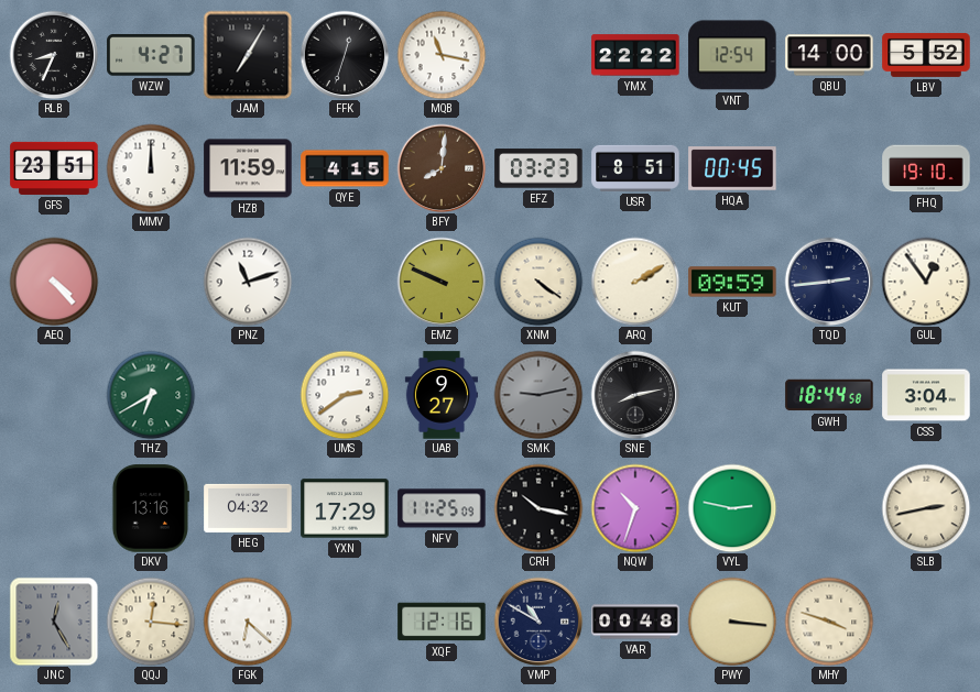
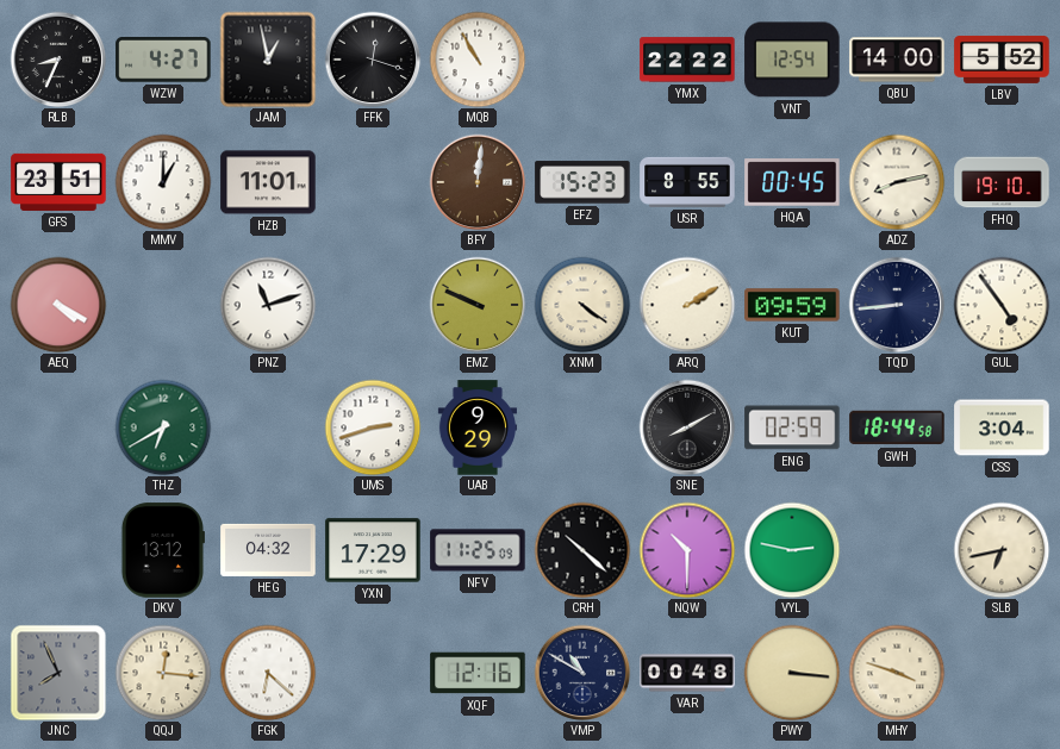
JAM: 7:05 -> 12:58 (268, 60)
FFK: 12:33 -> 12:18 (373, 60)
MQB: 11:17 -> 10:55 (478, 60)
MMV: 12:00 -> 1:00 (163, 182)
HZB: 11:59 -> 11:01 (268, 182)
QYE: 4:15 -> none (345, 168)
BFY: 8:01 -> 12:01 (478, 182)
EFZ: 03:23 -> 15:23 (582, 182)
USR: 8:51 -> 8:55 (687, 182)
ADZ: none -> 8:13 (897, 182)
AEQ: 4:23 -> 4:20 (58, 305)
TQD: 2:44 -> 8:44 (897, 305)
GUL: 12:54 -> 4:54 (1002, 305)
UMS: 2:39 -> 2:42 (373, 427)
UAB: 9:27 -> 9:29 (476, 427)
SMK: 9:13 -> none (538, 395)
SNE: 8:13 -> 8:10 (687, 427)
ENG: none -> 02:59 (792, 427)
DKV: 13:16 -> 13:12 (162, 550)
CRH: 10:17 -> 10:22 (582, 550)
NQW: 10:33 -> 10:30 (687, 550)
SLB: 2:43 -> 6:43 (1002, 550)
JNC: 12:25 -> 7:56 (58, 673)
